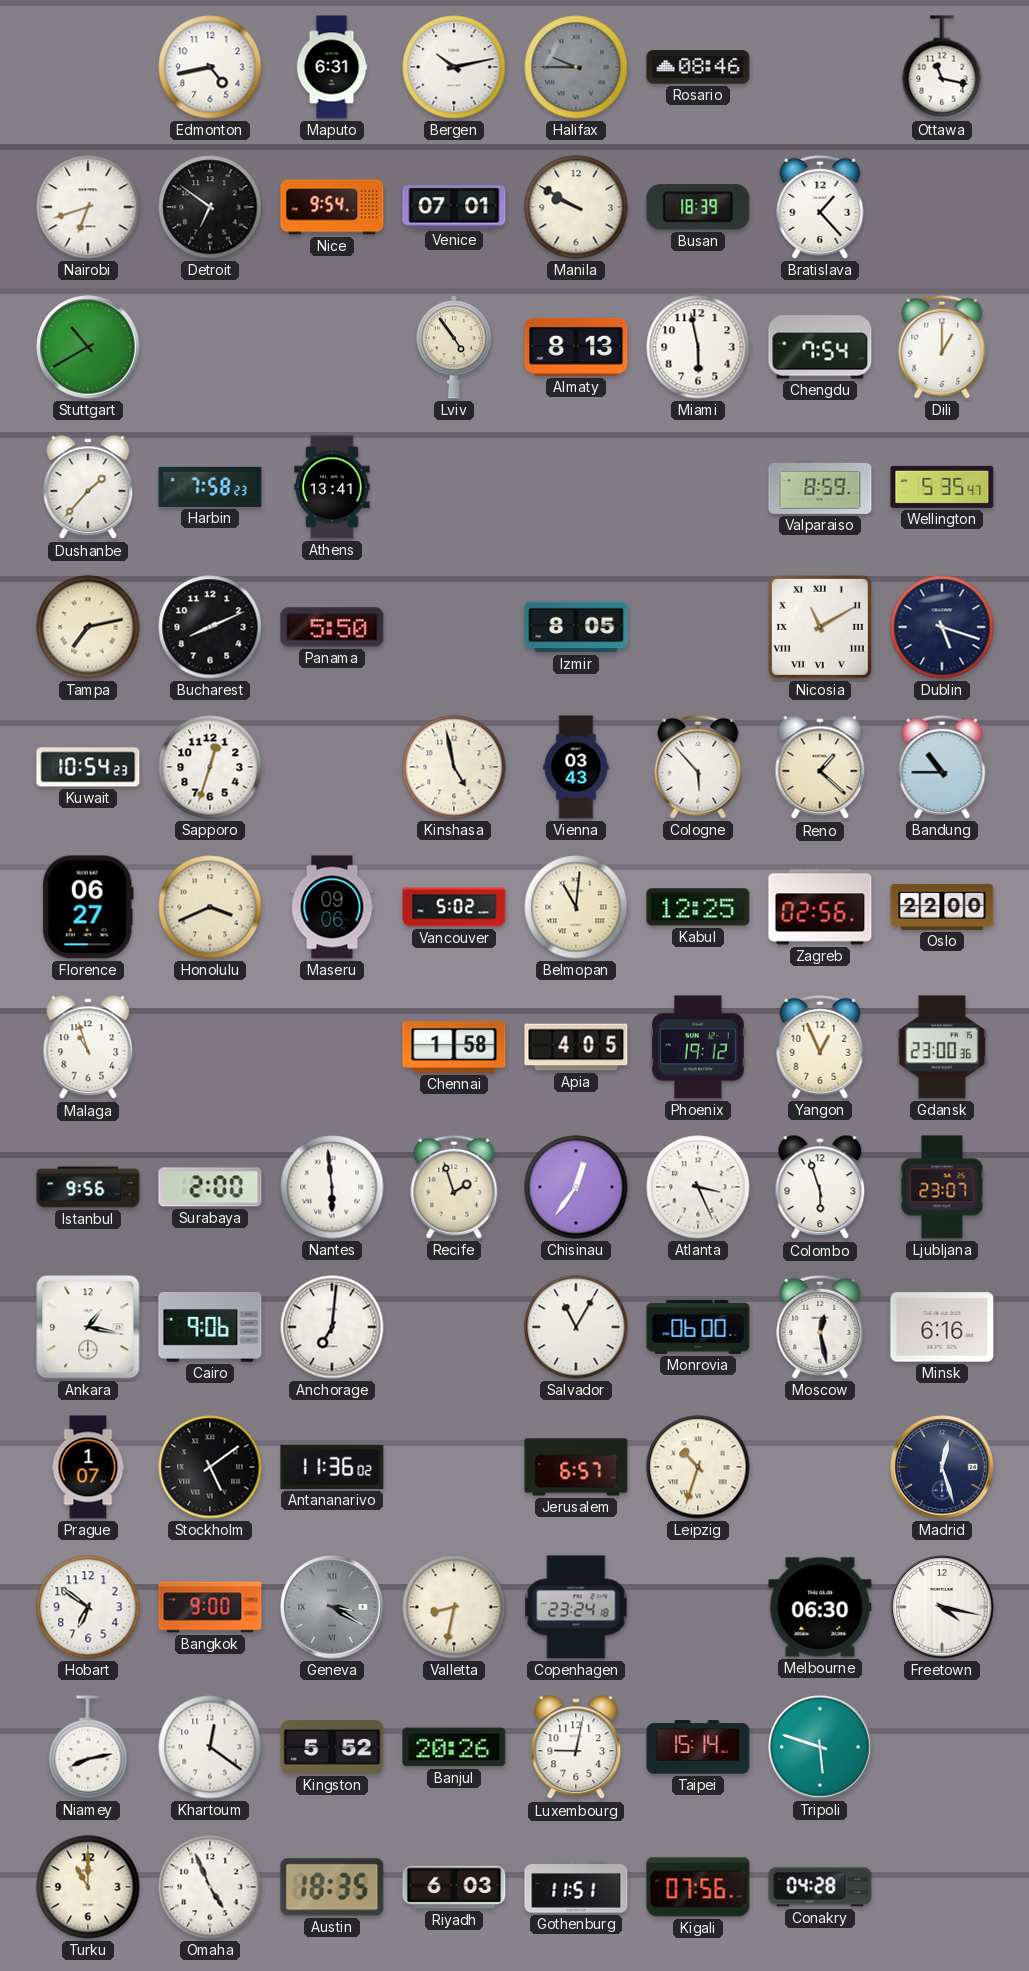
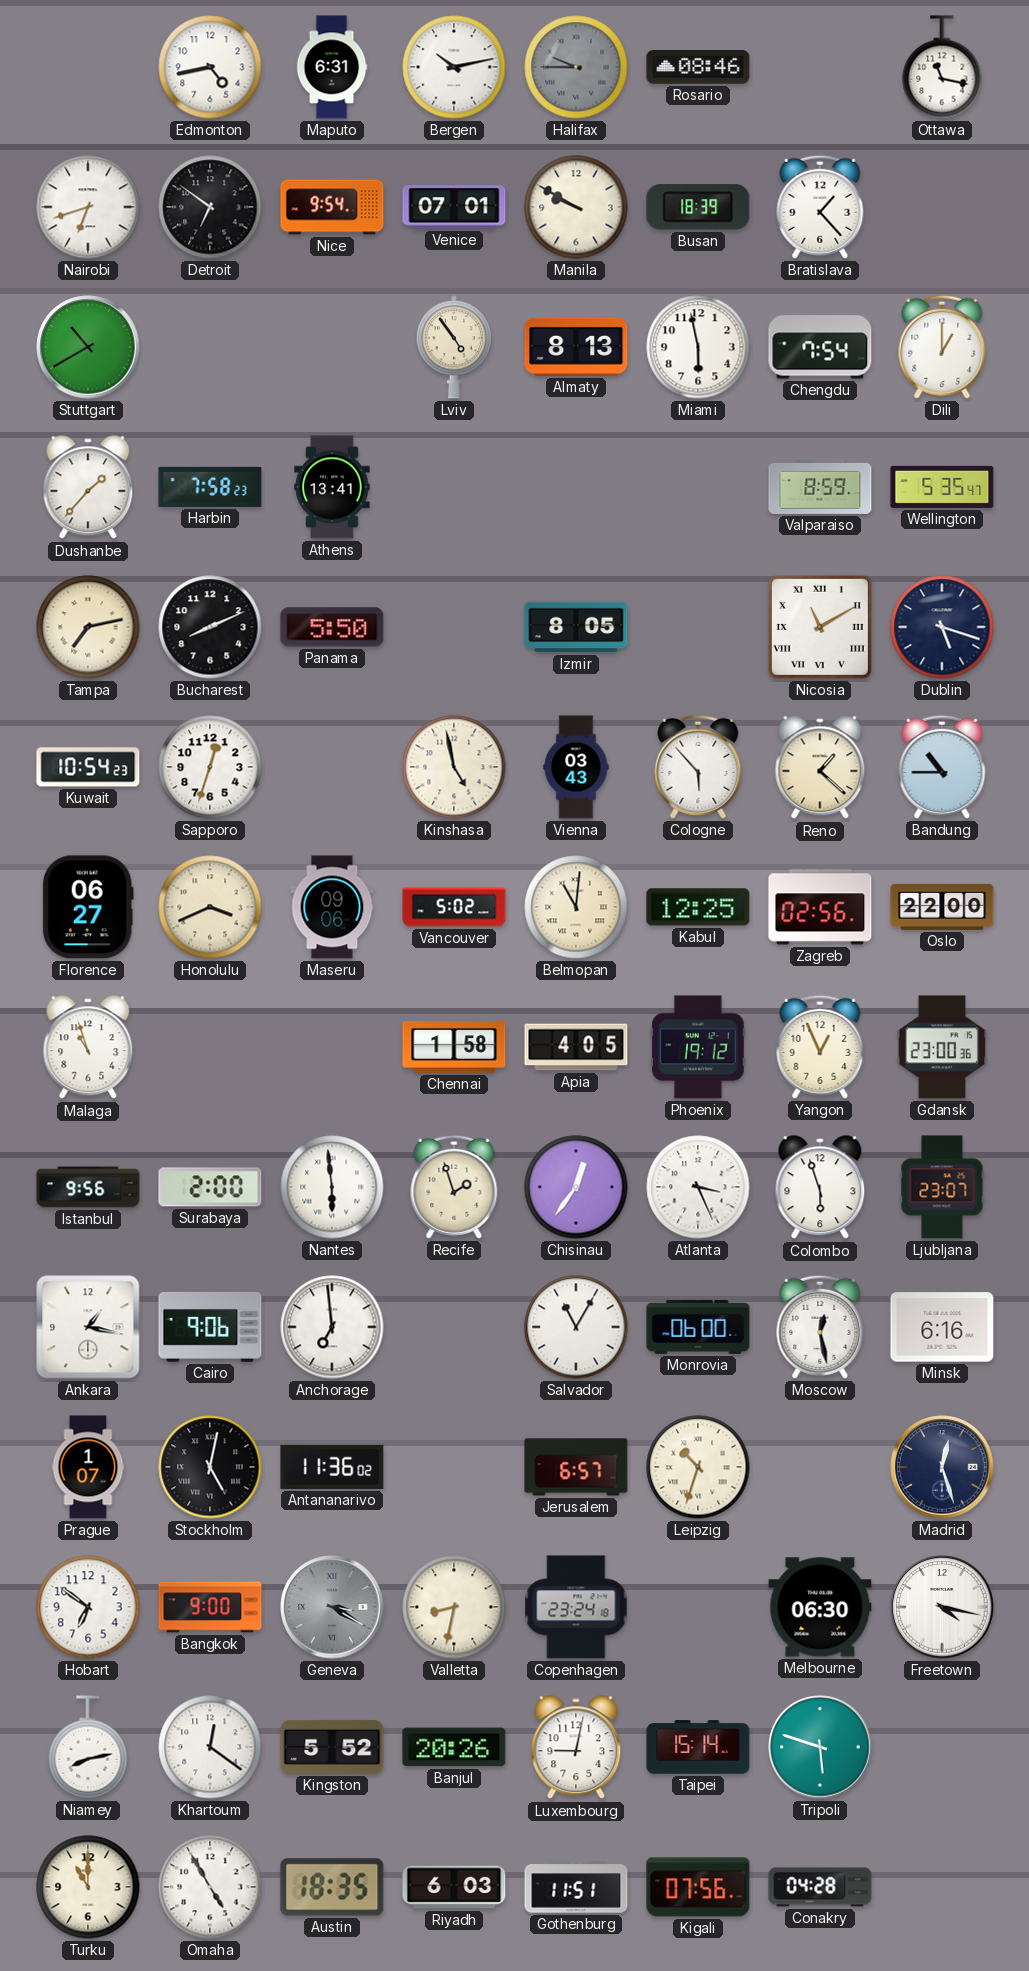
Anchorage: 7:01 -> 6:59 (332, 1327)
Stockholm: 5:09 -> 5:02 (210, 1467)
Omaha: 4:56 -> 4:55 (210, 1887)
